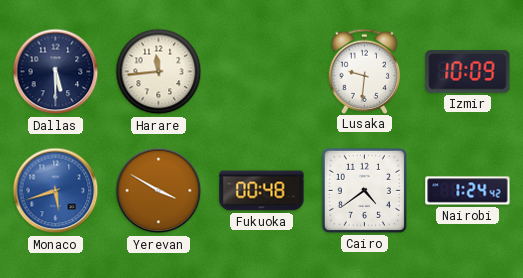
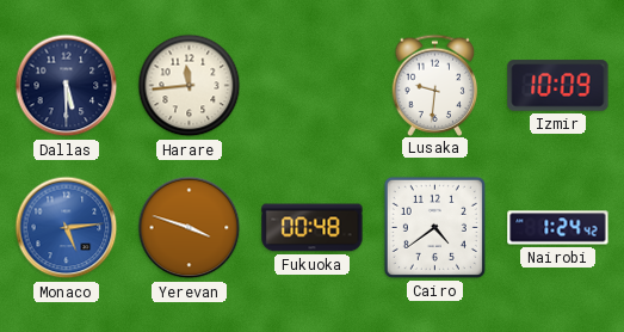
Monaco: 5:42 -> 5:14 (67, 228)
Yerevan: 3:50 -> 3:48 (190, 228)
